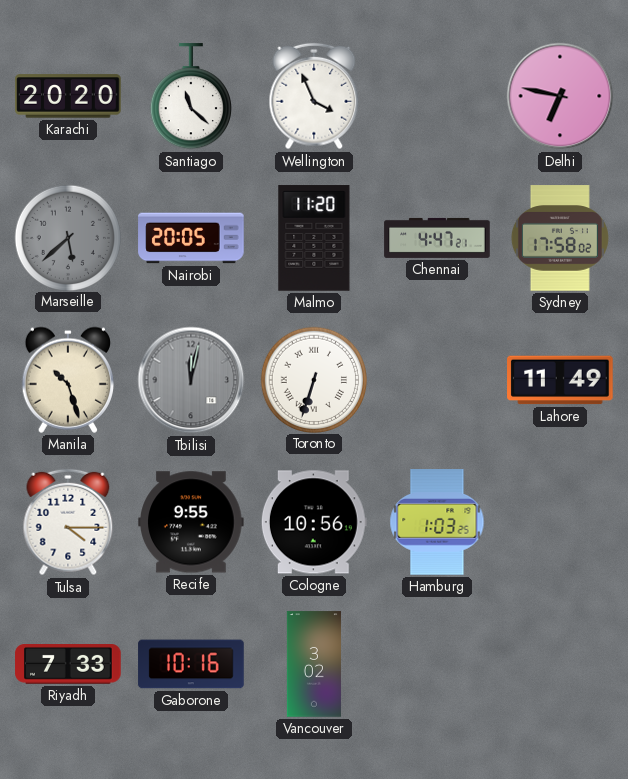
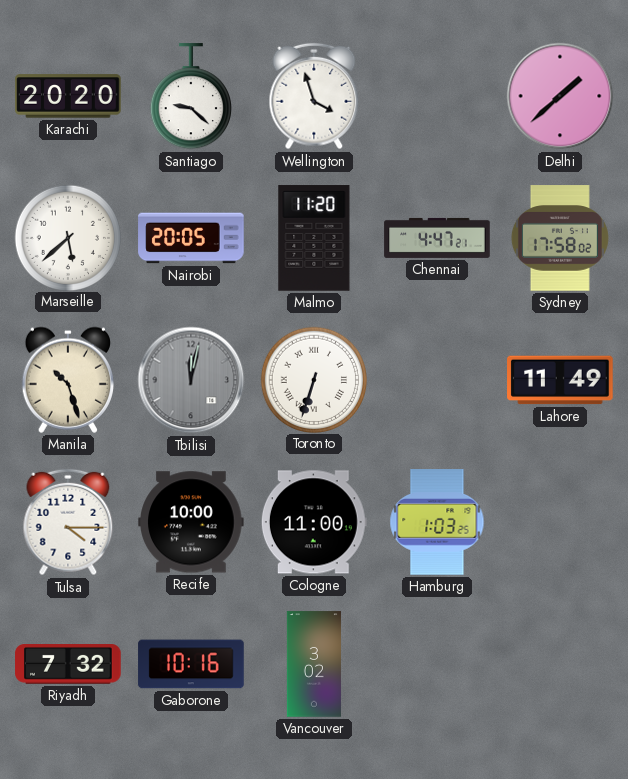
Santiago: 11:22 -> 9:22 (191, 97)
Wellington: 3:56 -> 3:57 (314, 96)
Delhi: 6:47 -> 1:38 (560, 96)
Marseille dial: grey -> white (67, 237)
Recife: 9:55 -> 10:00 (191, 522)
Cologne: 10:56 -> 11:00 (314, 522)
Riyadh: 7:33 -> 7:32 (68, 665)
